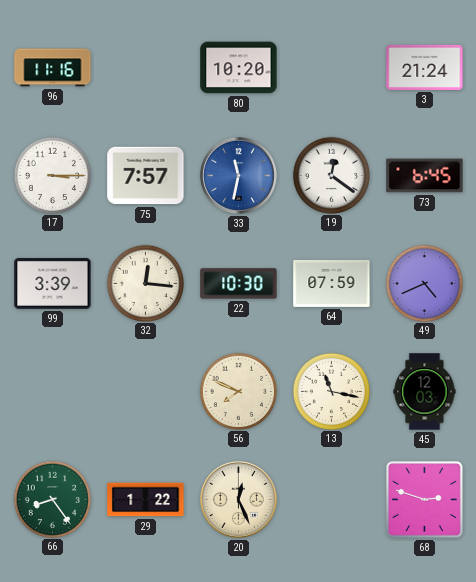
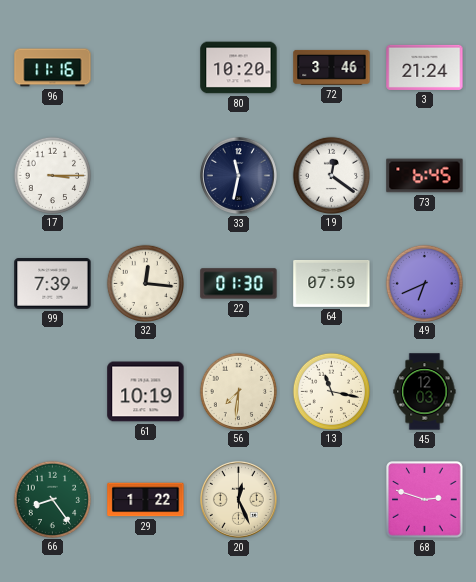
72: none -> 3:46 (332, 67)
75: 7:57 -> none (146, 176)
33 dial: blue -> navy (238, 175)
99: 3:39 -> 7:39 (53, 284)
22: 10:30 -> 01:30 (239, 284)
49: 4:41 -> 6:41 (424, 283)
61: none -> 10:19 (146, 392)
56: 7:49 -> 7:31 (238, 391)
